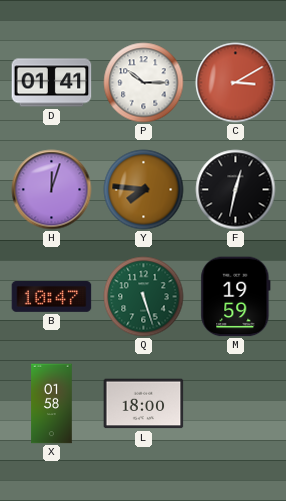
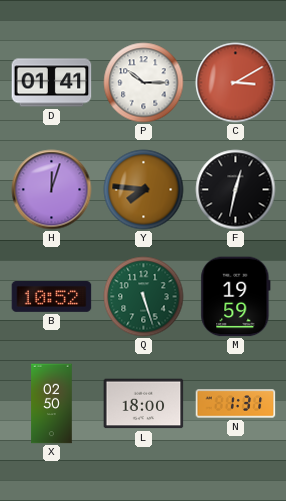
B: 10:47 -> 10:52 (52, 297)
X: 01:58 -> 02:50 (52, 404)
N: none -> 1:31 (236, 404)
